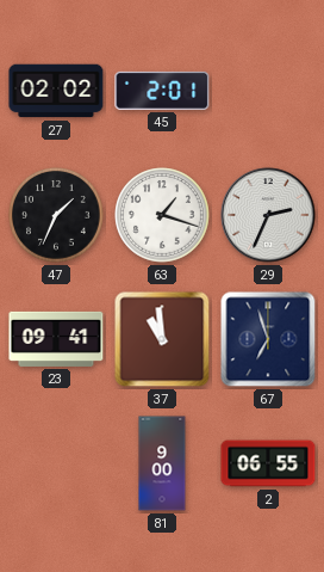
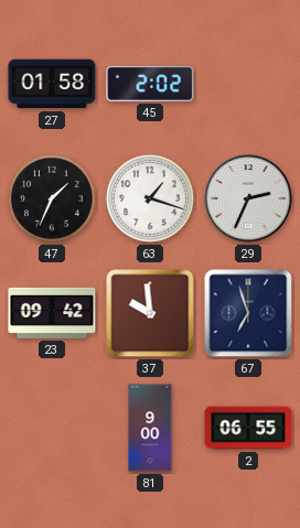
27: 02:02 -> 01:58 (52, 84)
45: 2:01 -> 2:02 (150, 84)
23: 09:41 -> 09:42 (52, 313)
37: 10:59 -> 9:59 (150, 313)
